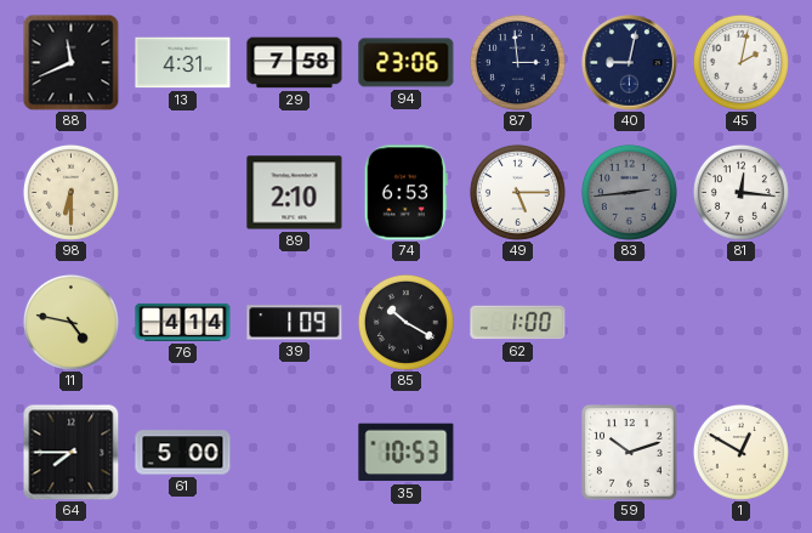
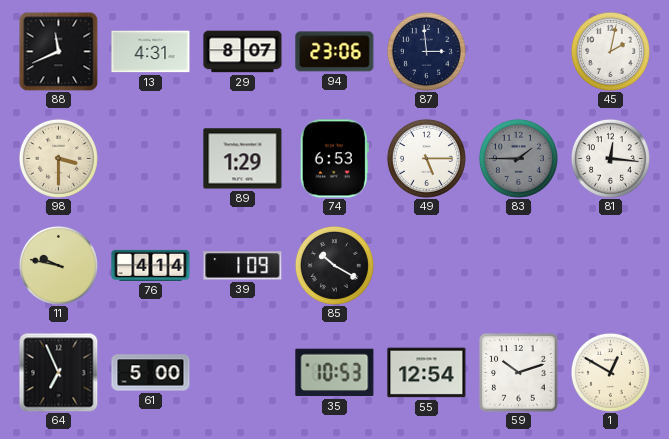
29: 7:58 -> 8:07 (243, 52)
40: 9:02 -> none (630, 63)
98: 6:30 -> 3:30 (58, 158)
89: 2:10 -> 1:29 (243, 159)
83: 2:44 -> 1:45 (518, 158)
11: 4:47 -> 9:47 (58, 265)
62: 1:00 -> none (518, 323)
64: 7:45 -> 6:56 (58, 372)
55: none -> 12:54 (427, 373)
